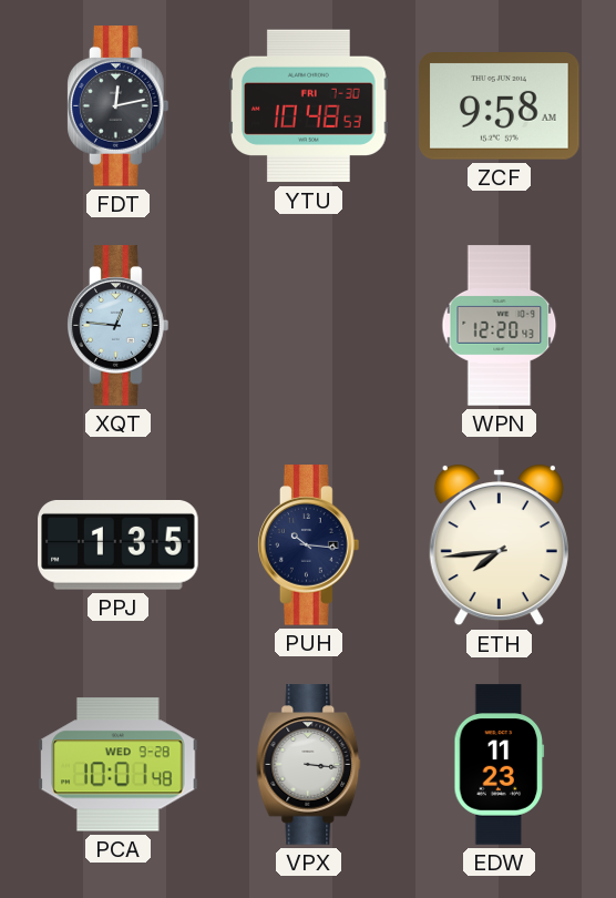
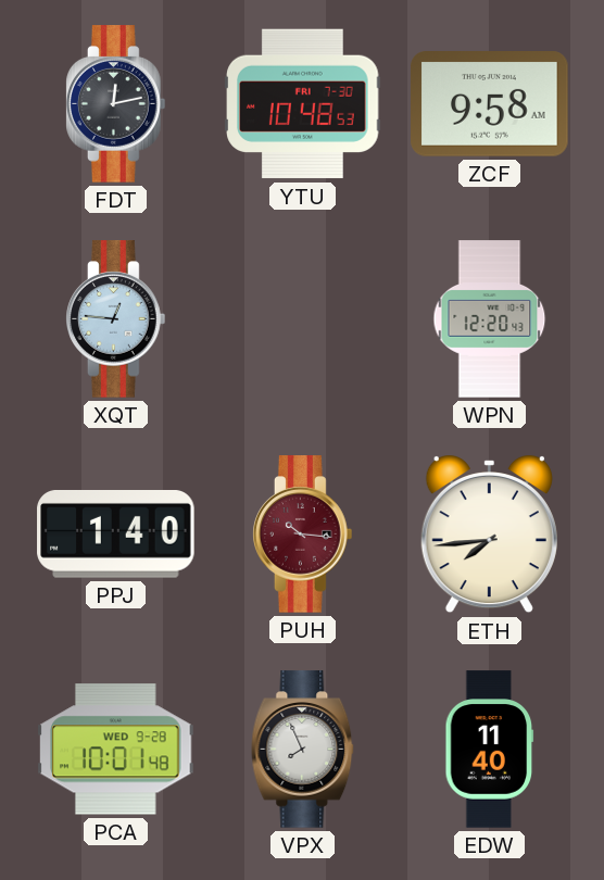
PPJ: 1:35 -> 1:40 (116, 535)
PUH dial: navy -> burgundy (303, 535)
VPX: 3:16 -> 7:56 (303, 750)
EDW: 11:23 -> 11:40 (490, 750)
